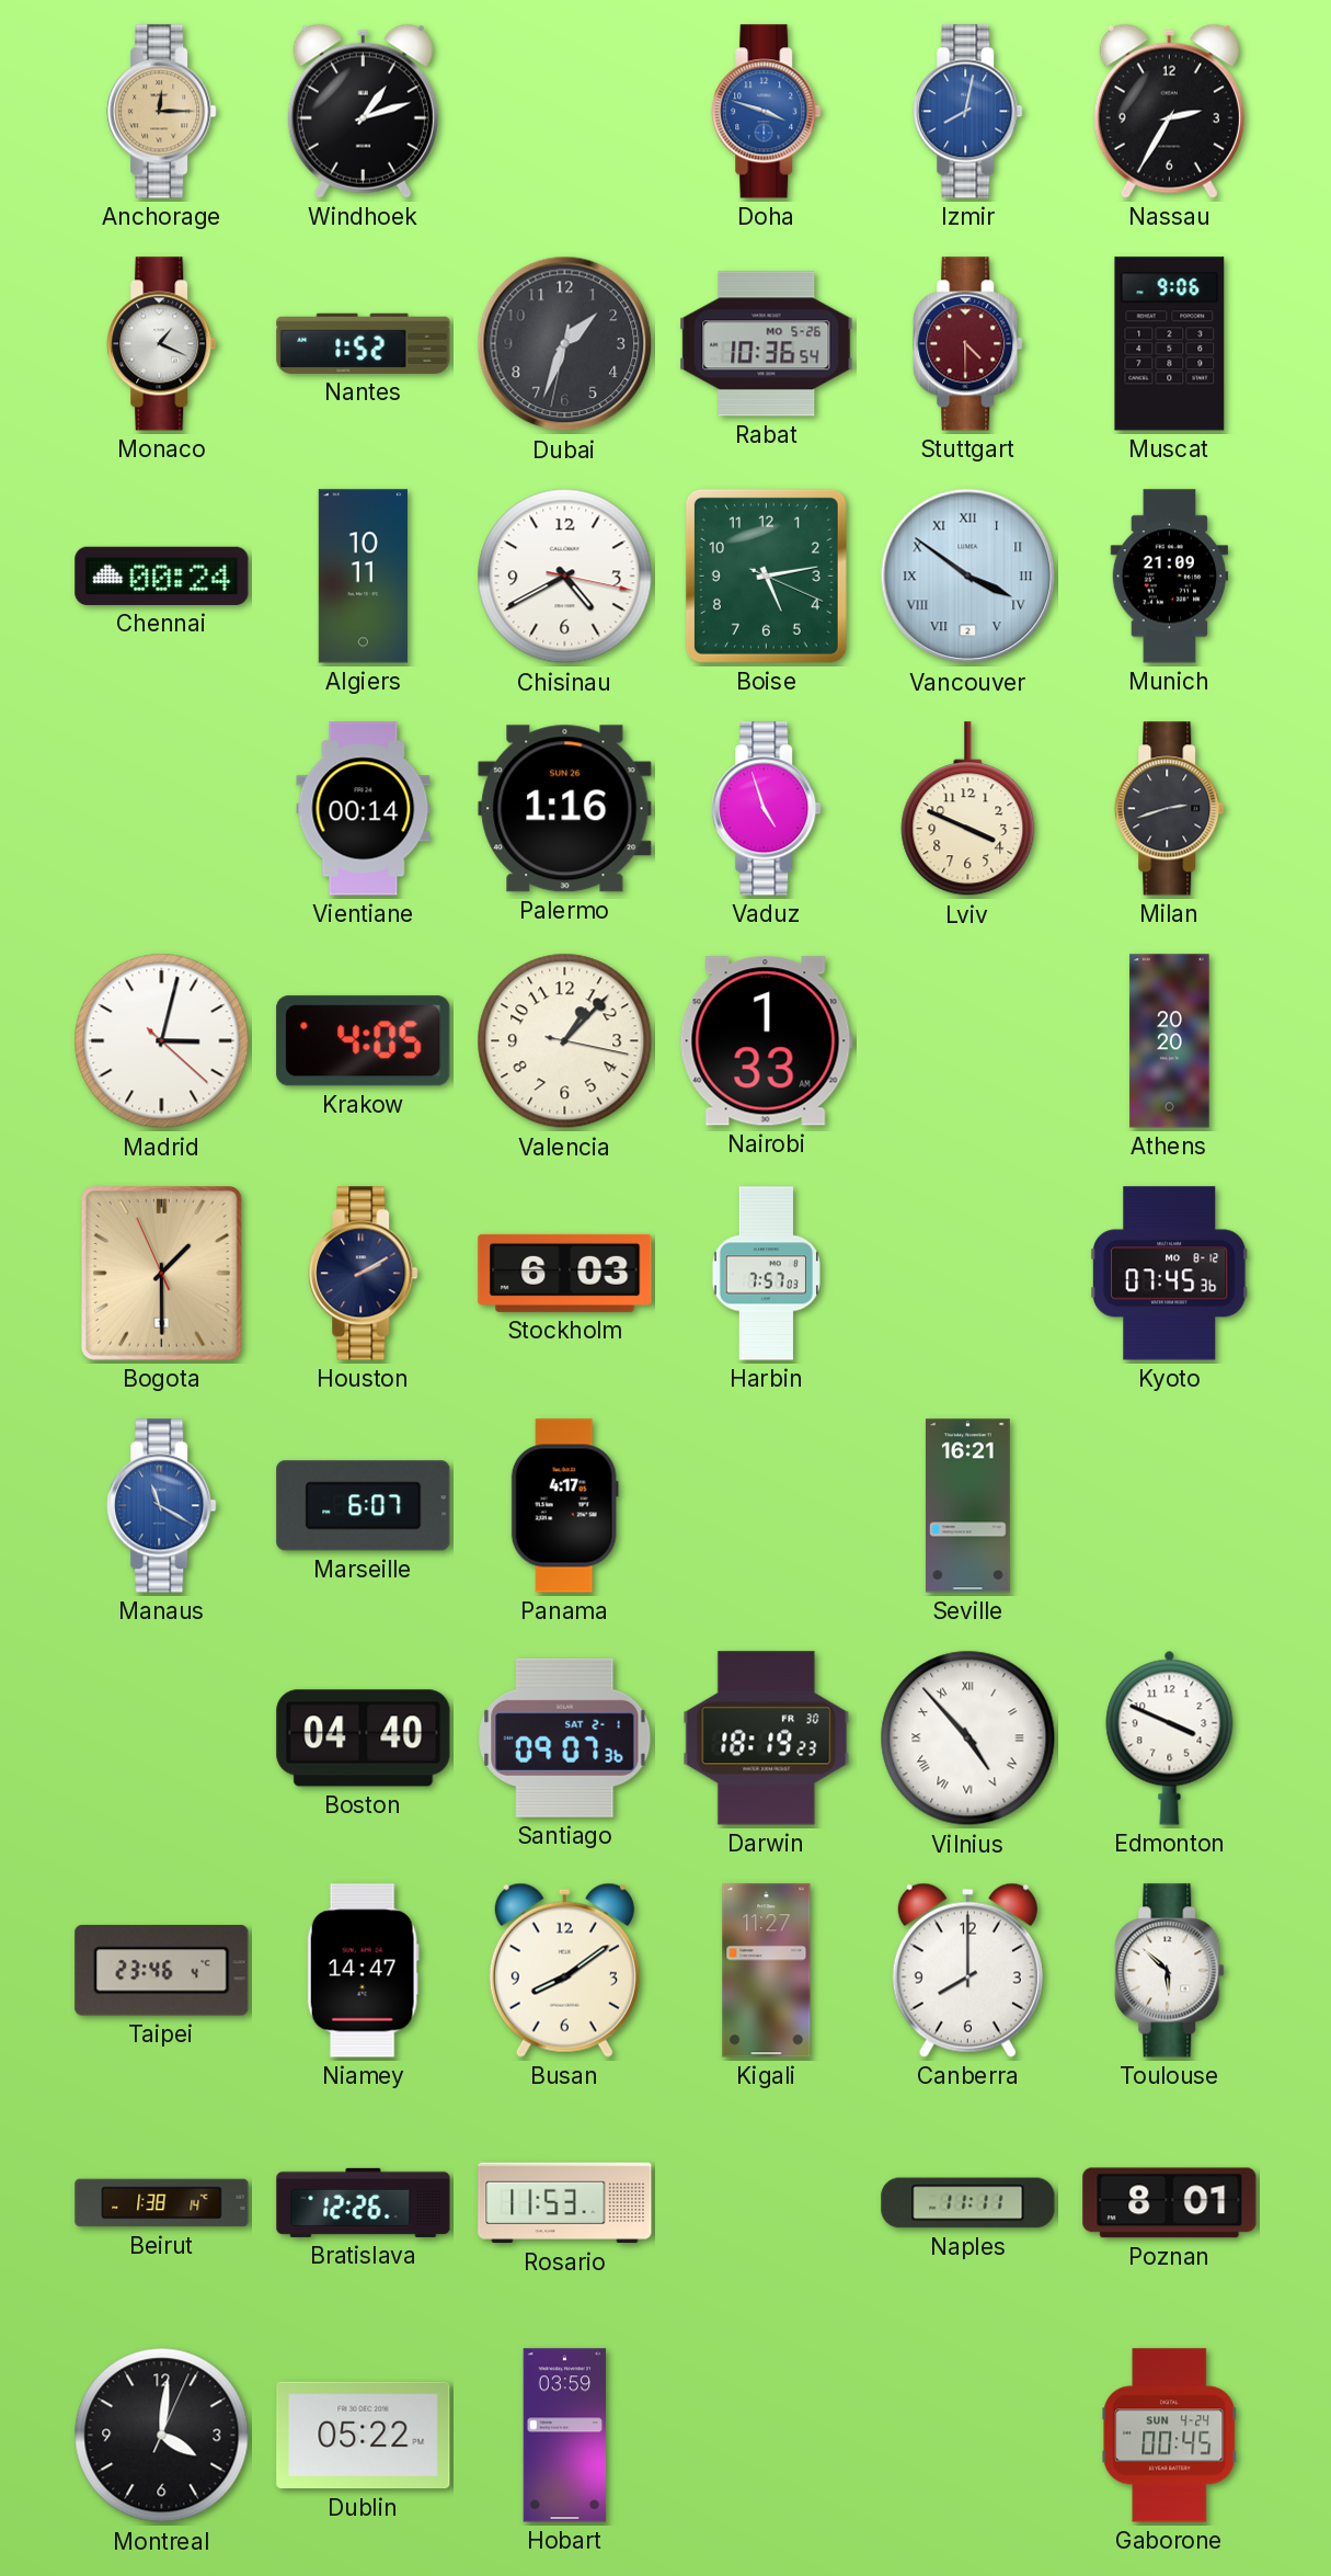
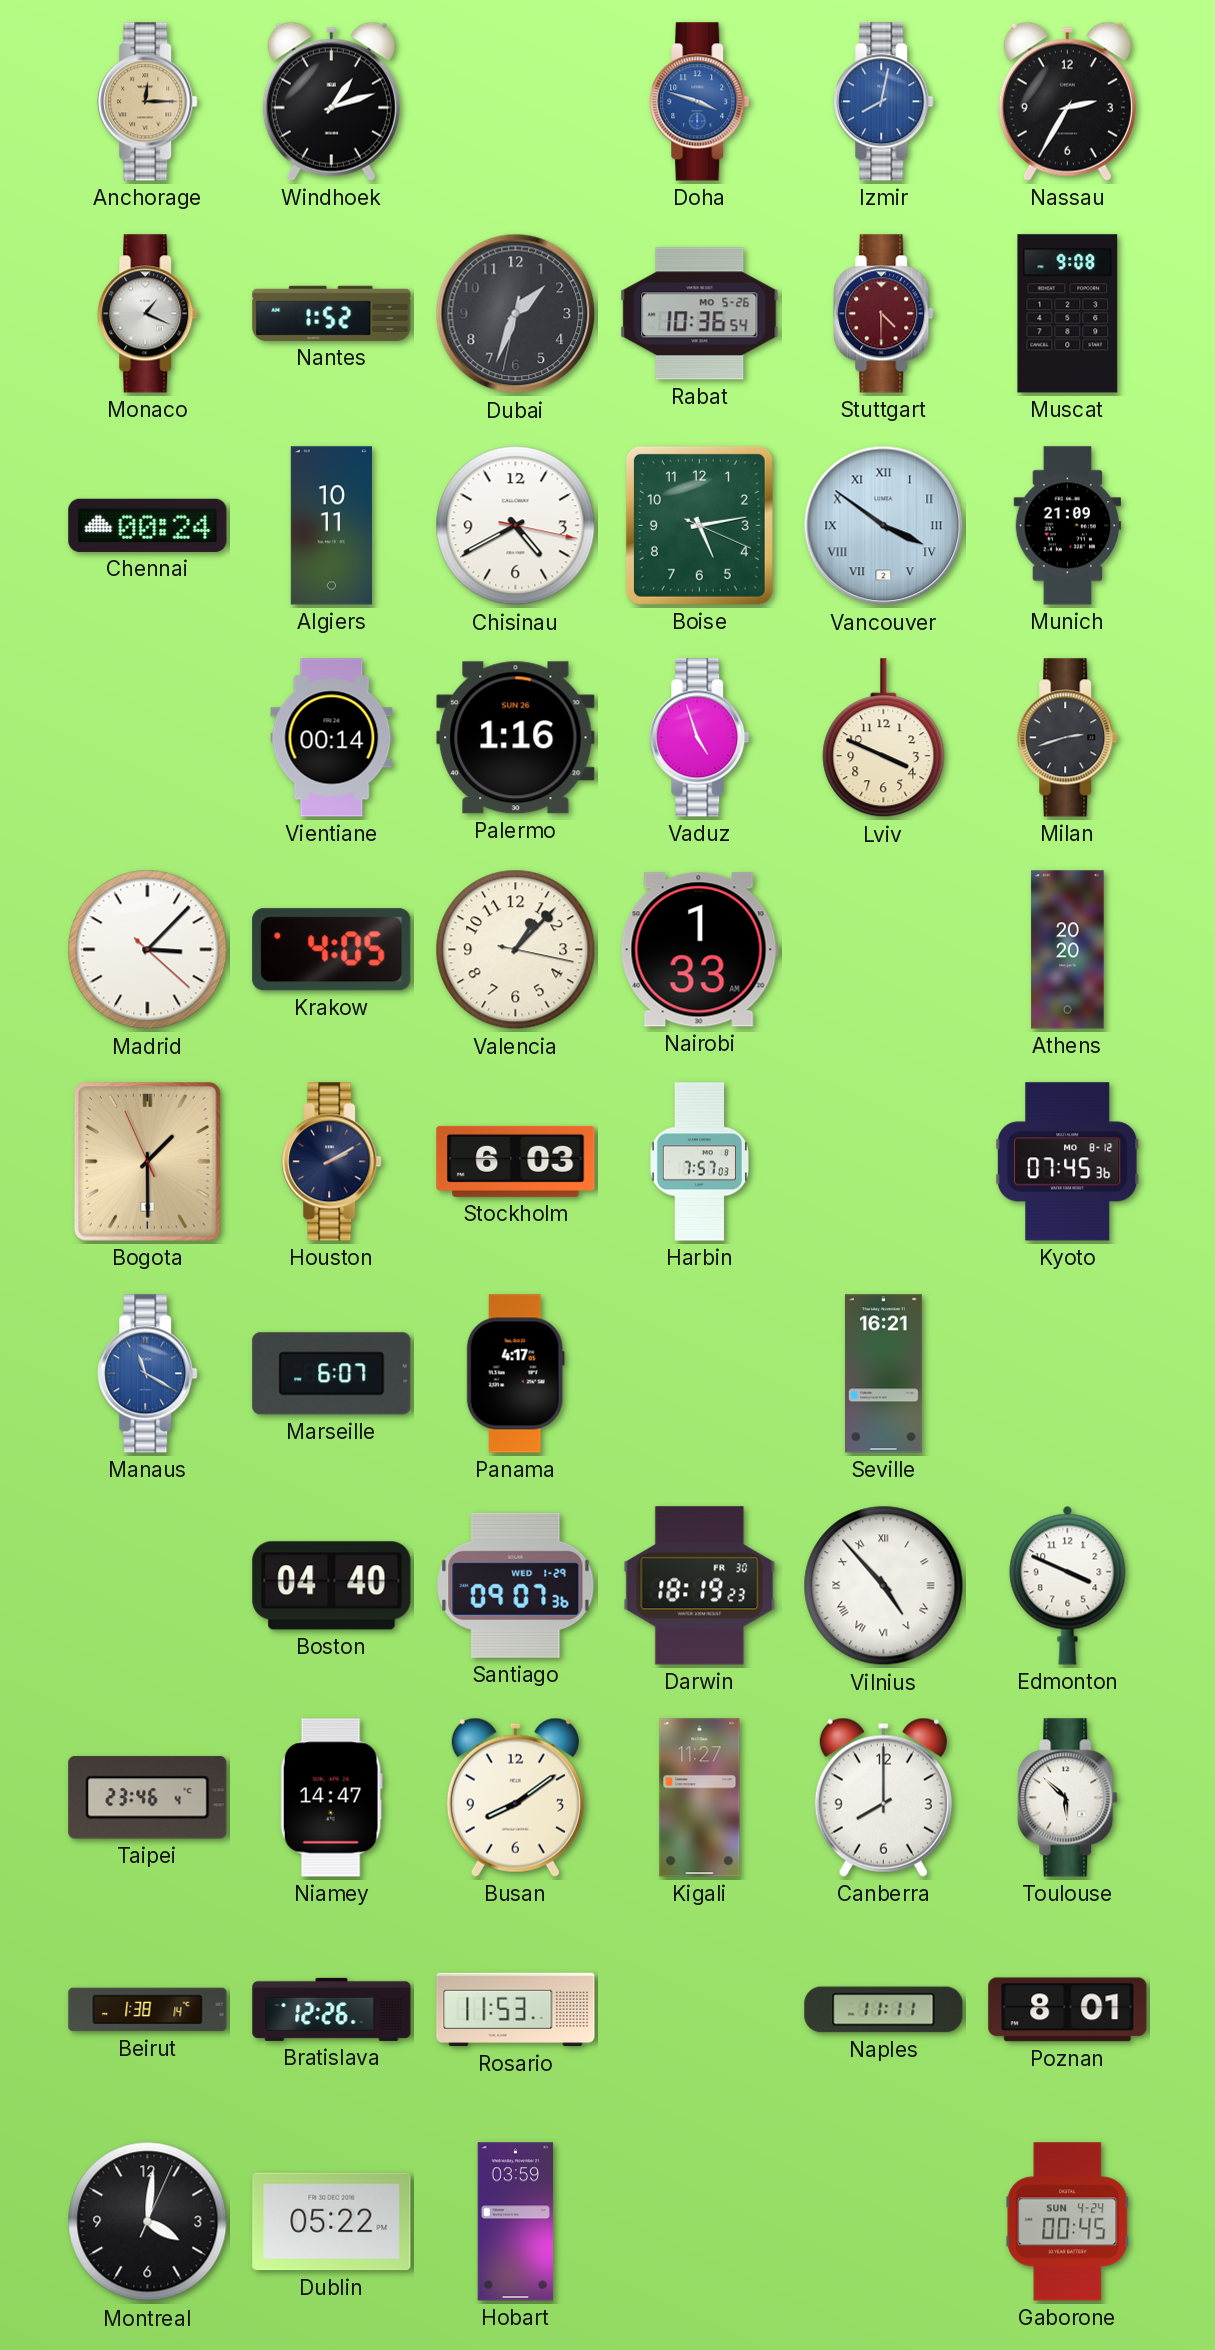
Muscat: 9:06 -> 9:08 (1068, 314)
Madrid: 3:02 -> 3:07 (148, 950)
Santiago date: SAT 2-1 -> WED 1-29 (516, 1585)
